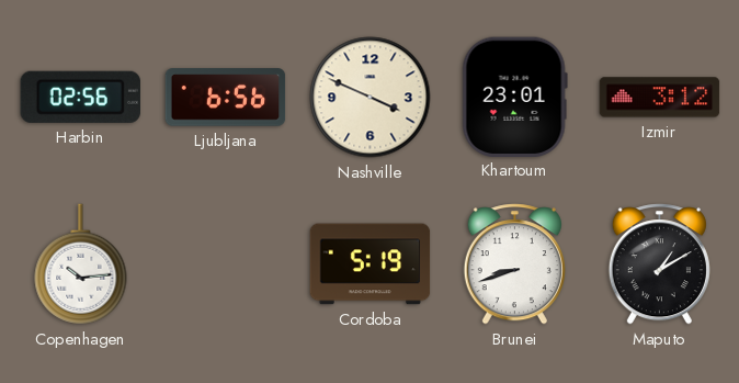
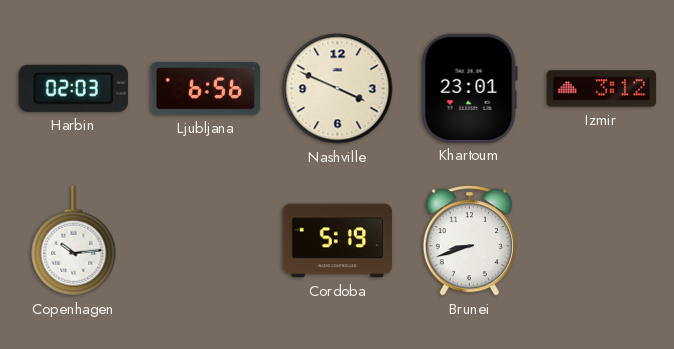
Harbin: 02:56 -> 02:03 (73, 88)
Maputo: 1:10 -> none (659, 264)
